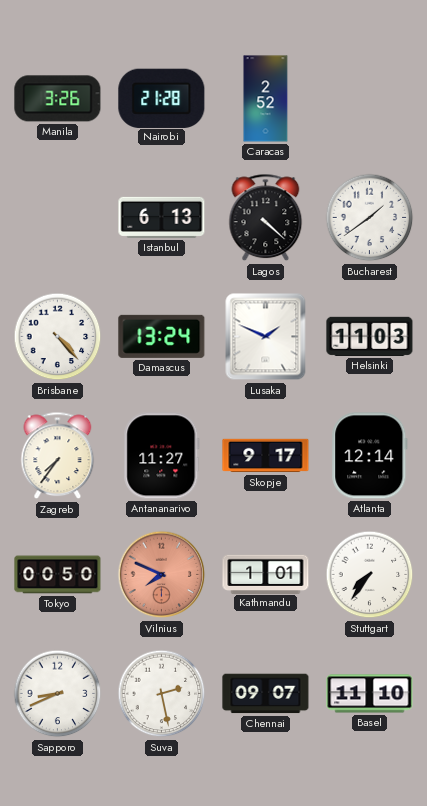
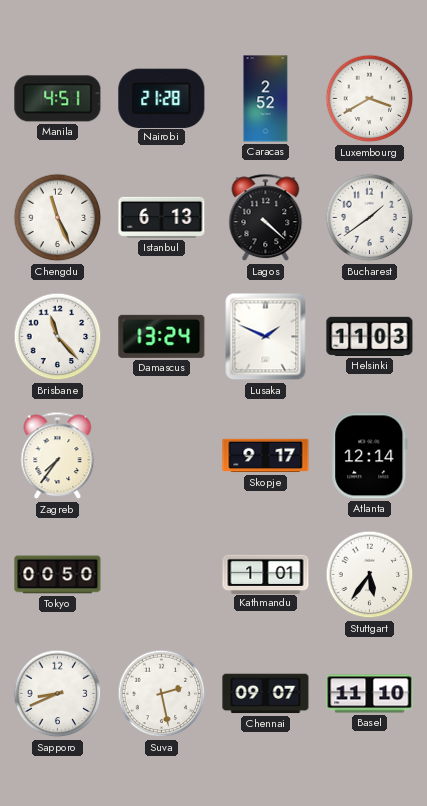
Manila: 3:26 -> 4:51 (58, 99)
Luxembourg: none -> 3:40 (370, 99)
Chengdu: none -> 11:26 (58, 218)
Brisbane: 4:23 -> 11:23 (58, 337)
Antananarivo: 11:27 -> none (162, 456)
Vilnius: 7:49 -> none (162, 575)
Stuttgart: 7:36 -> 5:36 (370, 575)
